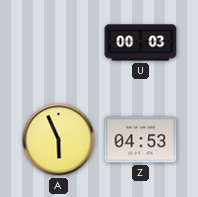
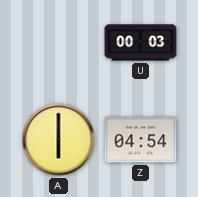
A: 5:56 -> 6:00 (59, 140)
Z: 04:53 -> 04:54 (141, 140)
